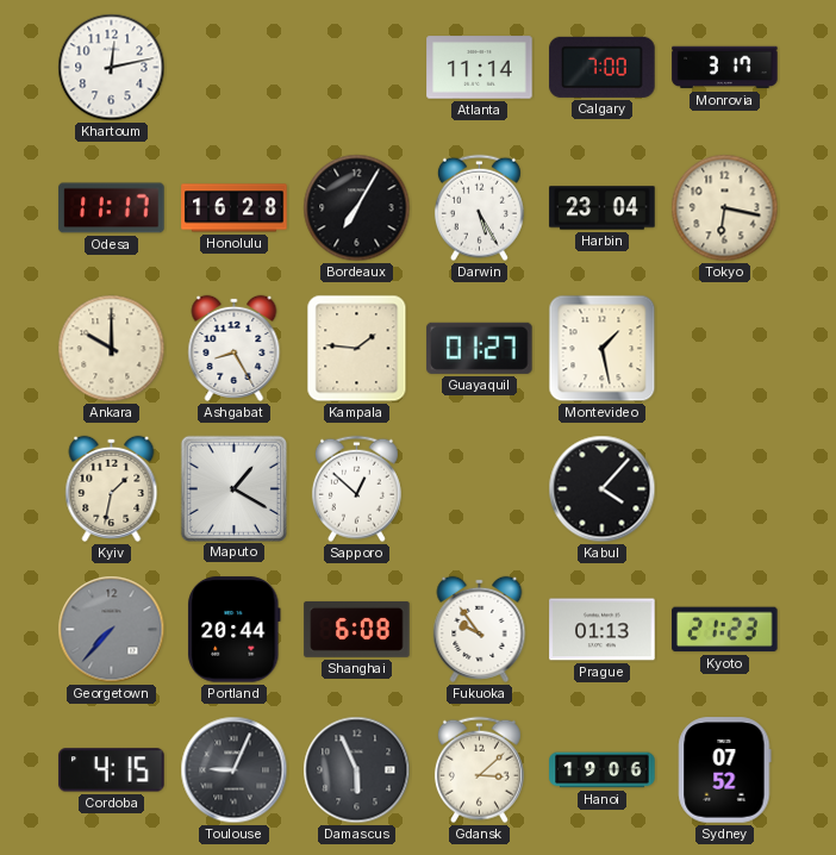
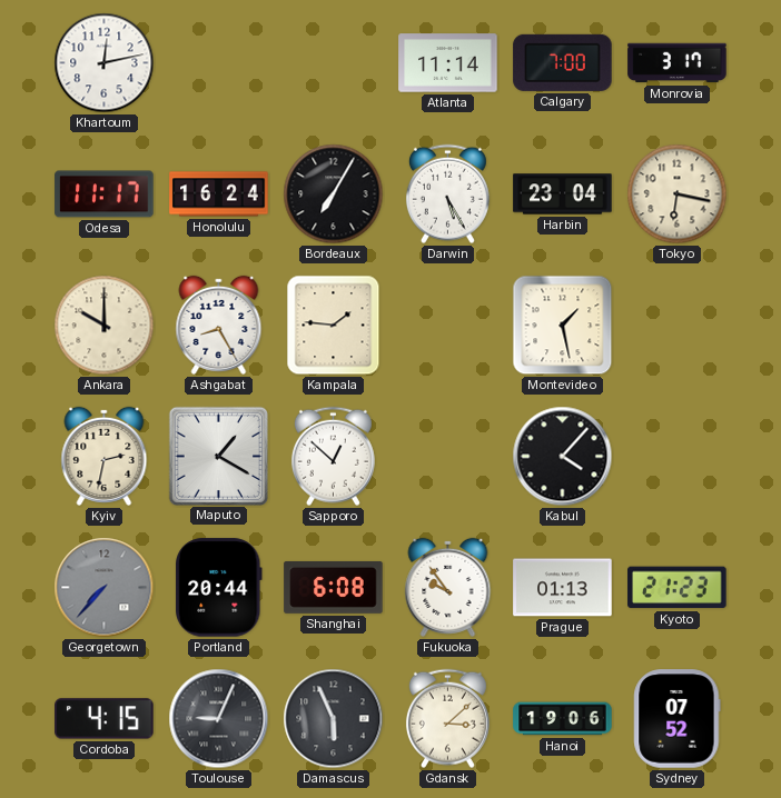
Honolulu: 16:28 -> 16:24 (219, 194)
Guayaquil: 01:27 -> none (480, 348)
Kyiv: 1:32 -> 2:32 (105, 456)
